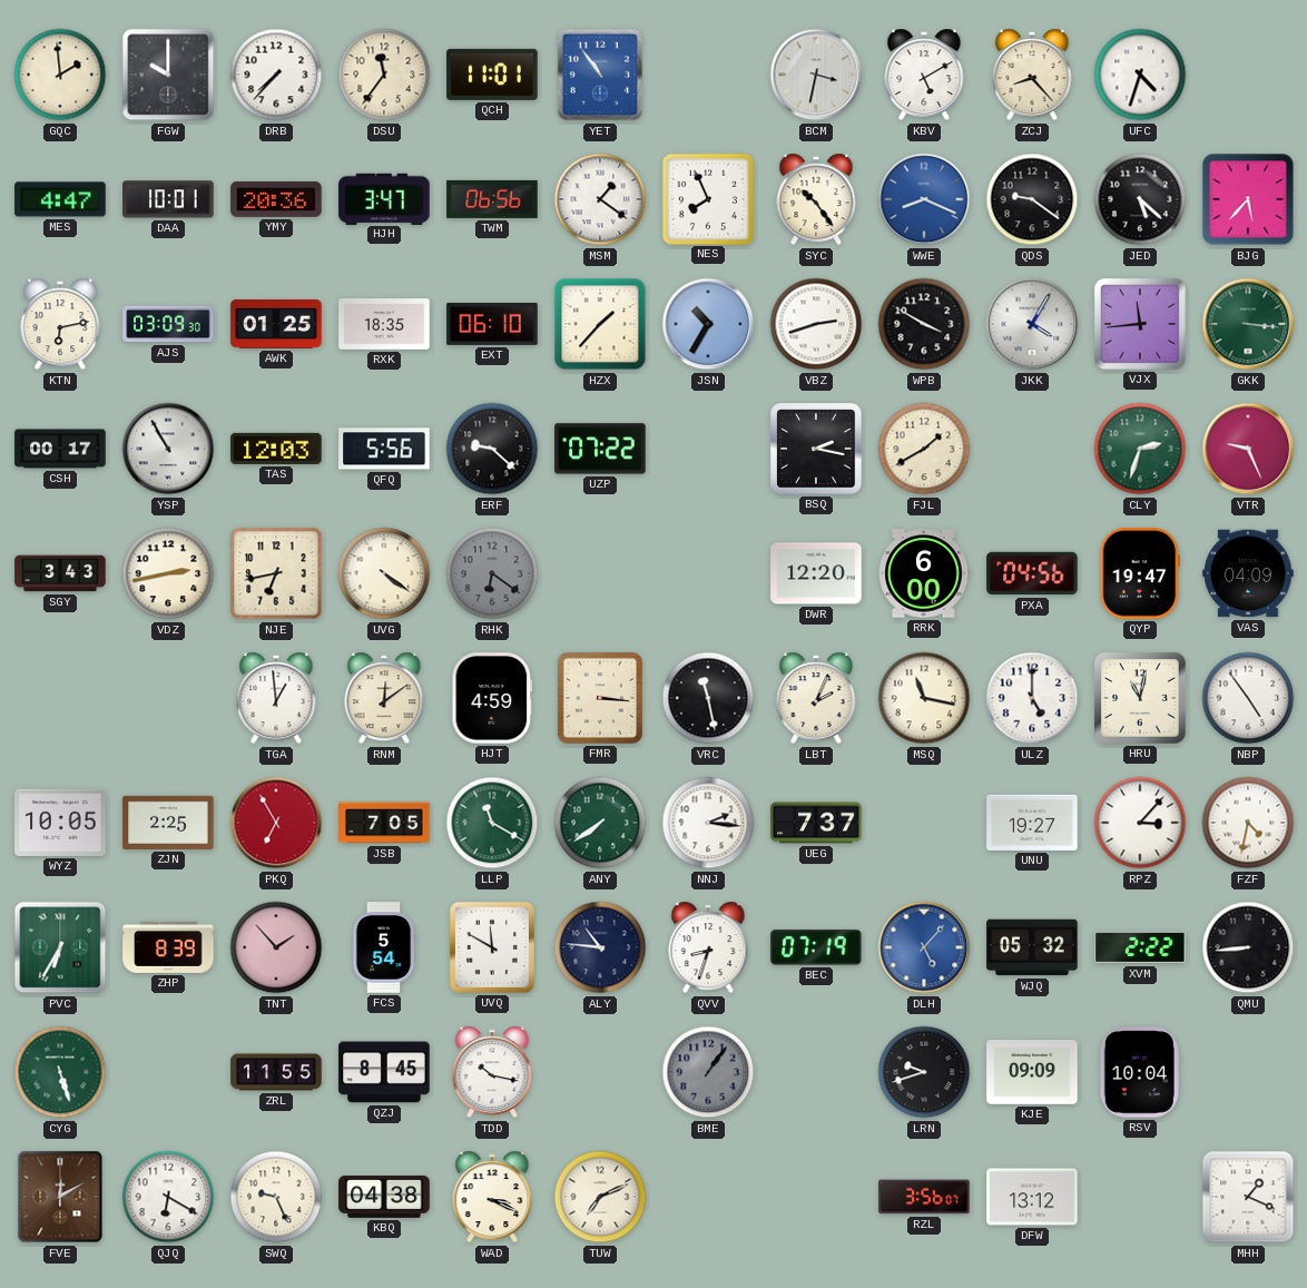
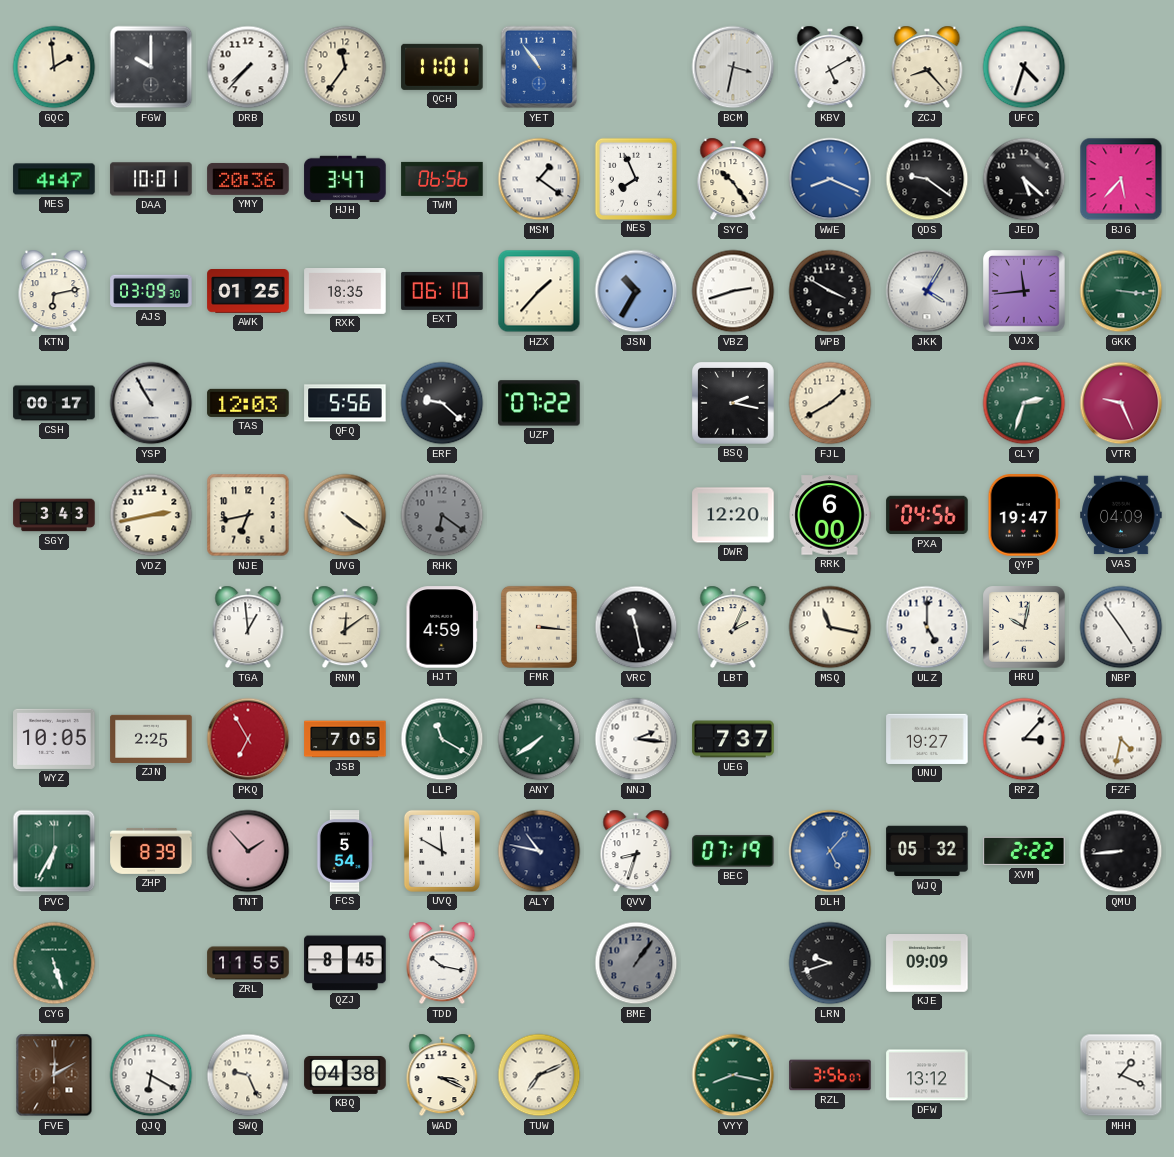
HRU: 11:02 -> 10:02 (1025, 628)
ALY: 10:46 -> 10:47 (539, 851)
RSV: 10:04 -> none (1140, 1072)
VYY: none -> 8:17 (733, 1075)
